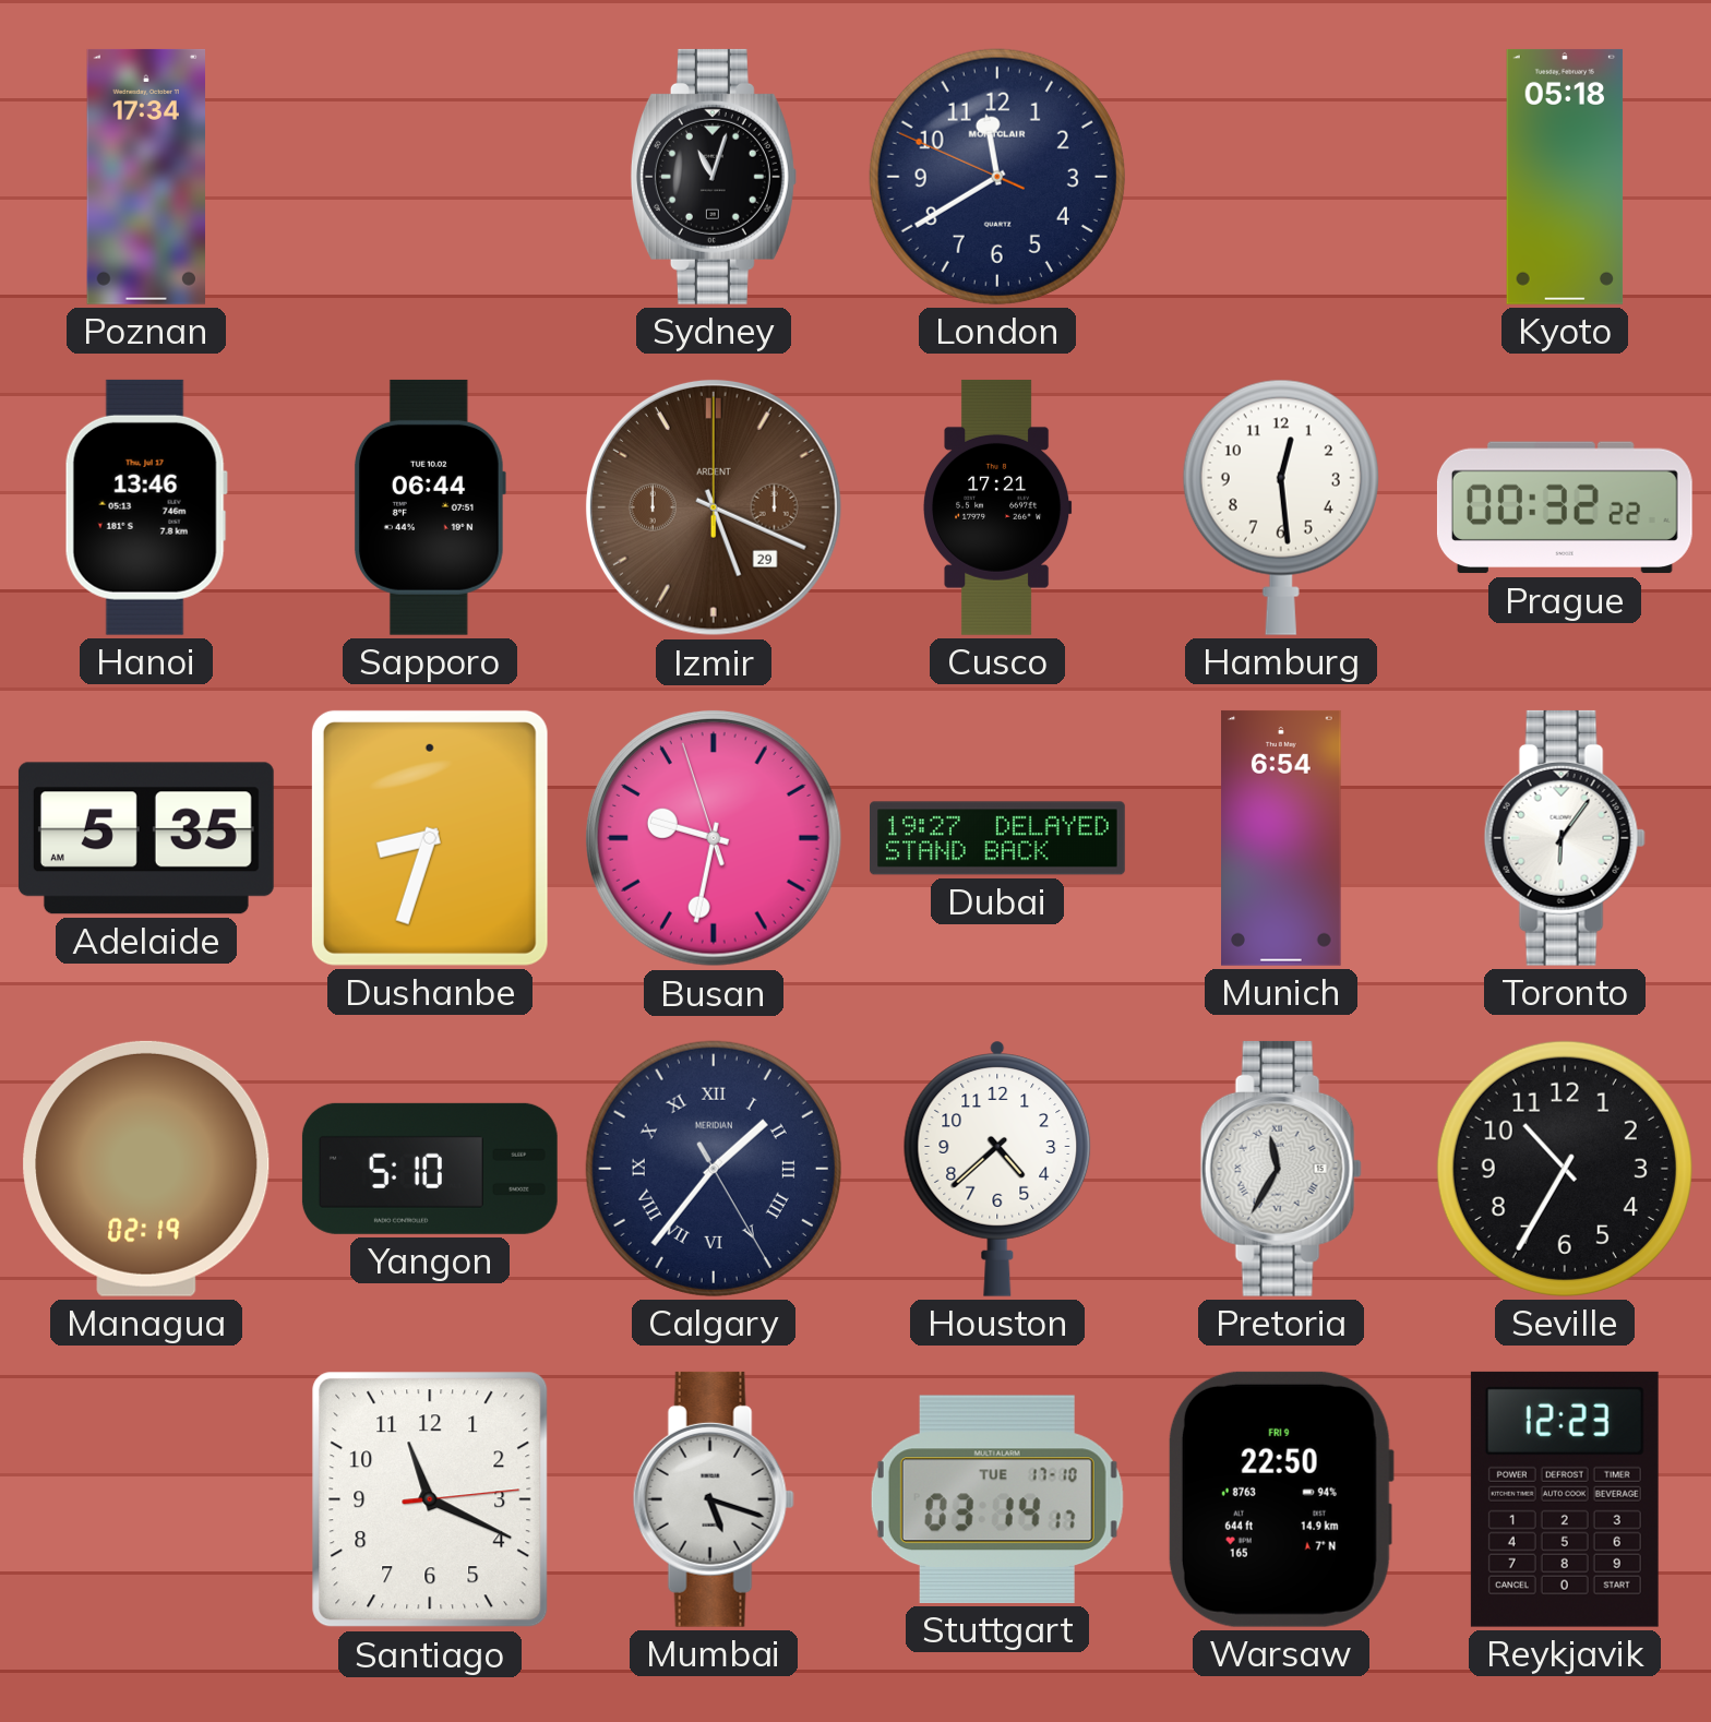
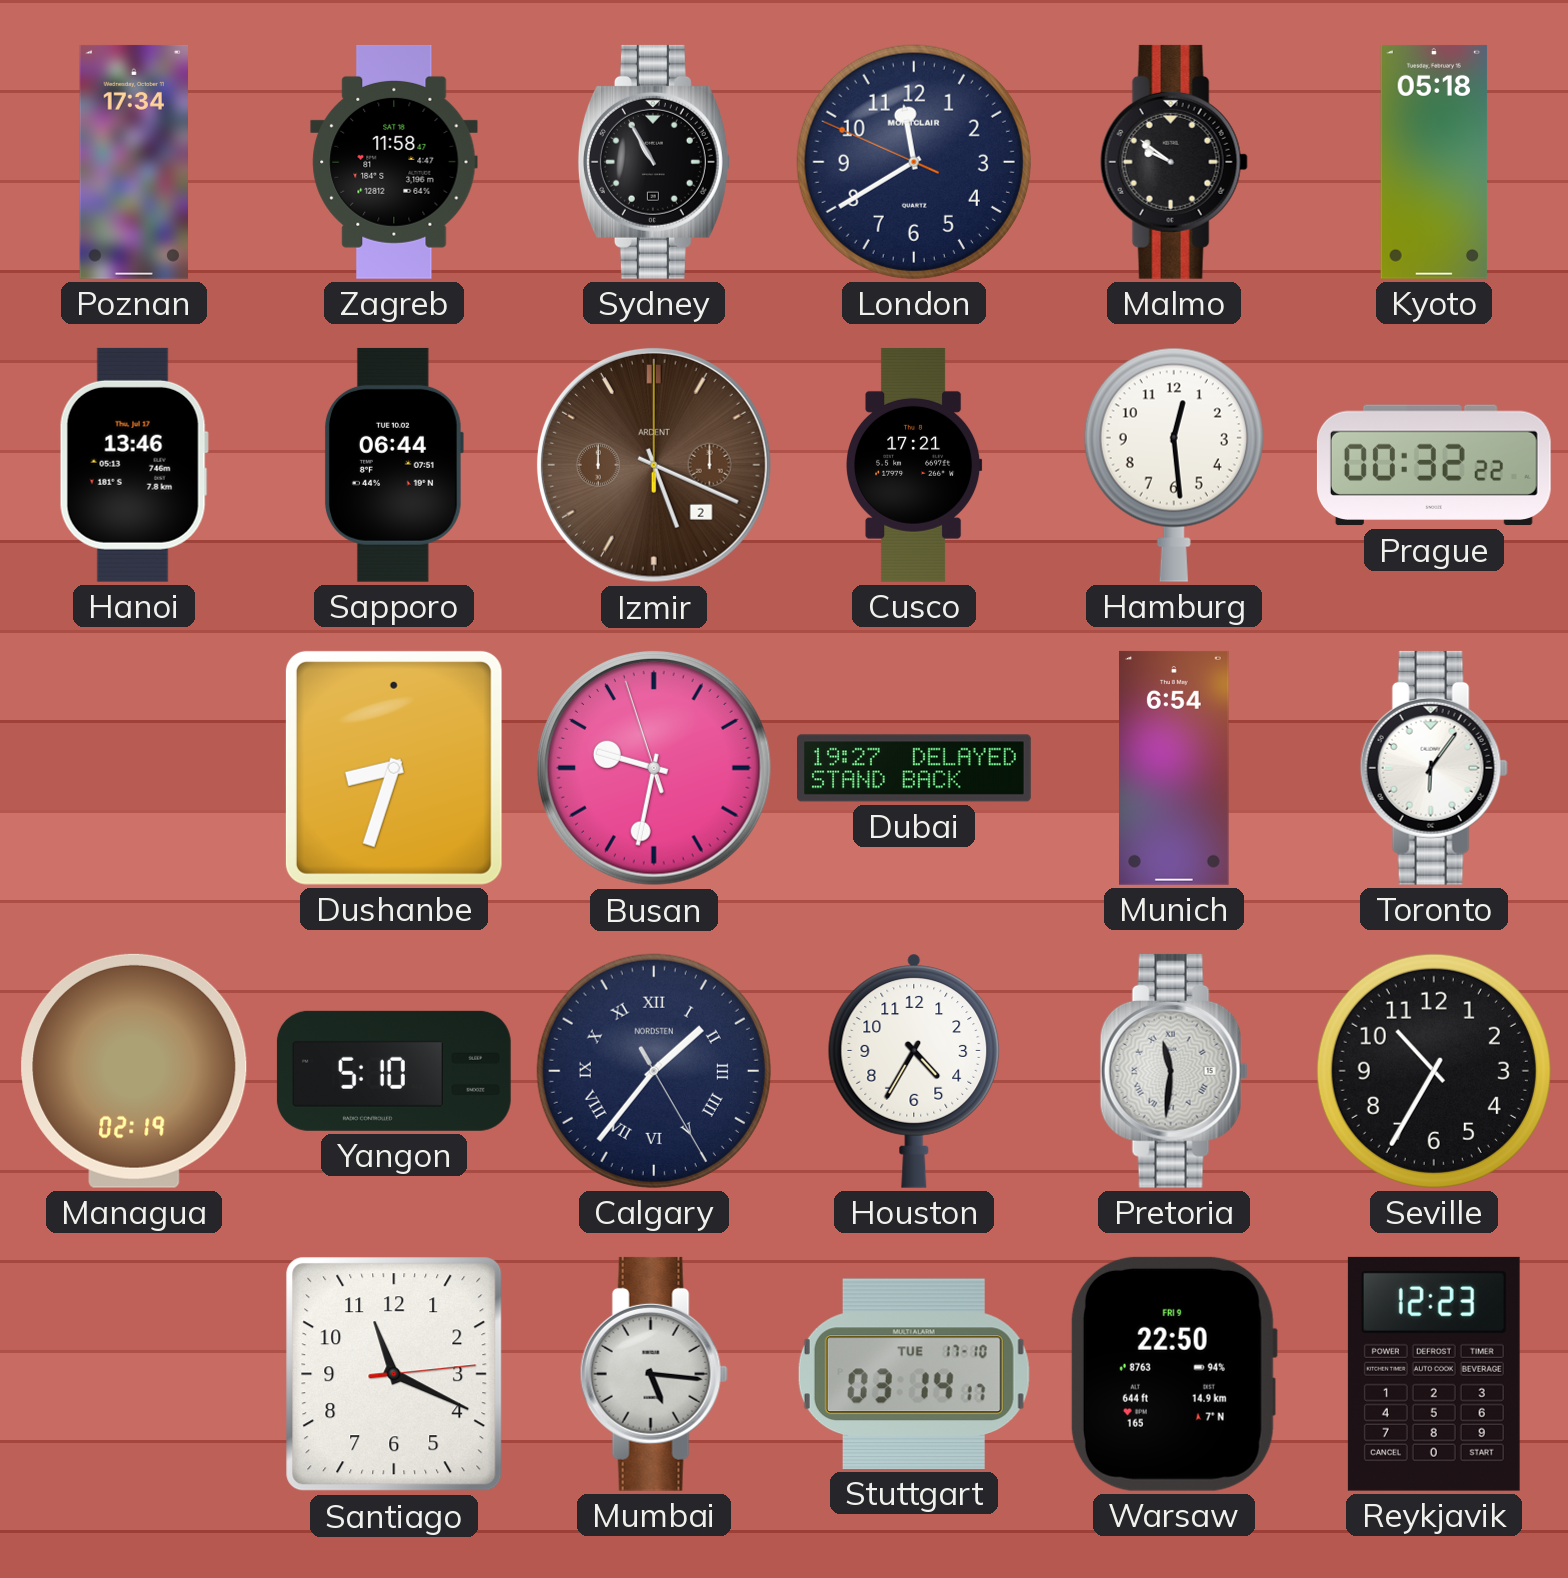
Zagreb: none -> 11:58 (394, 162)
Sydney: 11:03 -> 10:55 (654, 162)
Malmo: none -> 9:51 (1174, 162)
Izmir date: 29 -> 2 (654, 465)
Adelaide: 5:35 -> none (146, 838)
Calgary brand: MERIDIAN -> NORDSTEN (654, 1071)
Houston: 4:38 -> 4:35 (914, 1071)
Pretoria: 11:35 -> 11:31 (1174, 1071)
Mumbai: 5:18 -> 5:16 (654, 1374)
